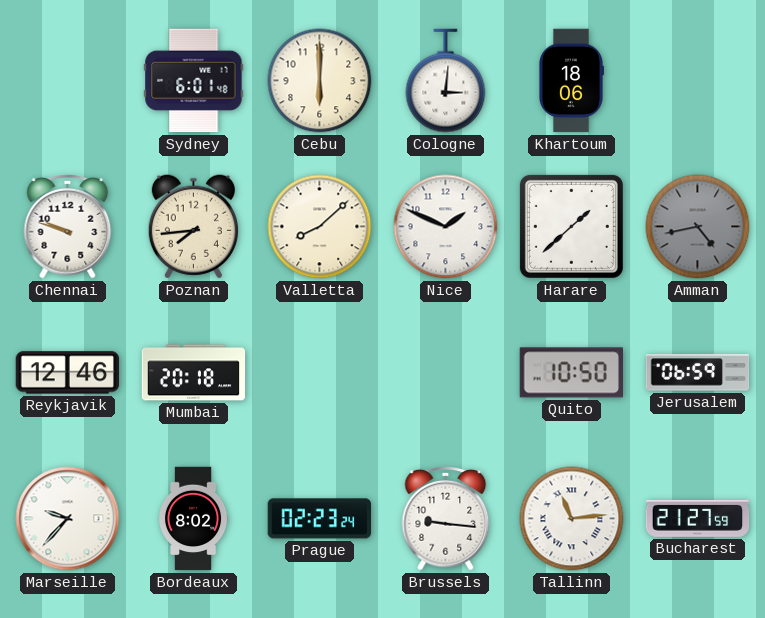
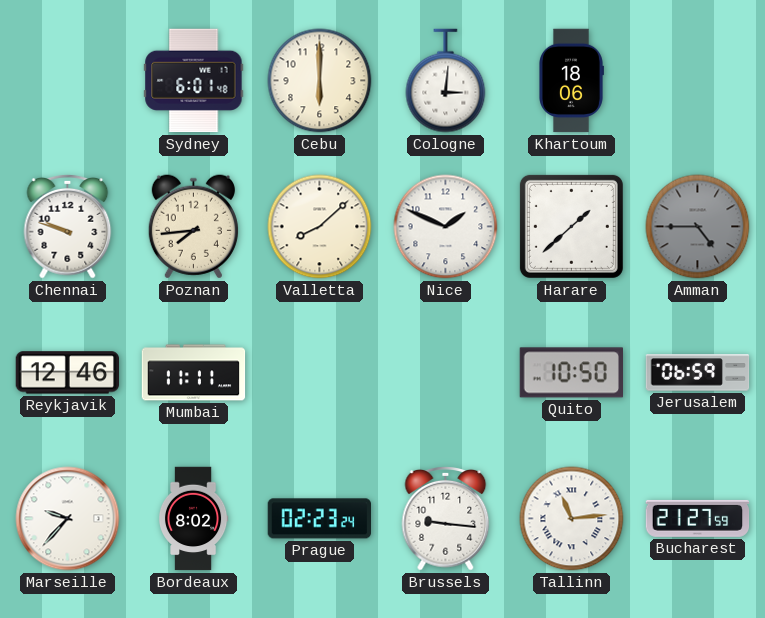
Amman: 4:43 -> 4:45 (698, 227)
Mumbai: 20:18 -> 11:11 (194, 373)
